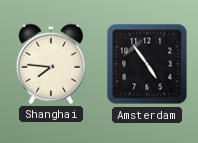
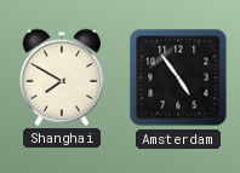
Shanghai: 7:46 -> 7:50 (62, 77)
